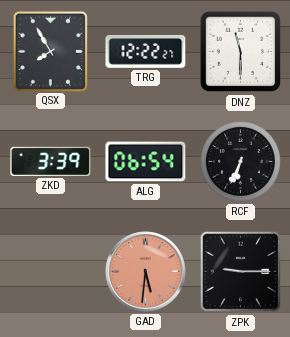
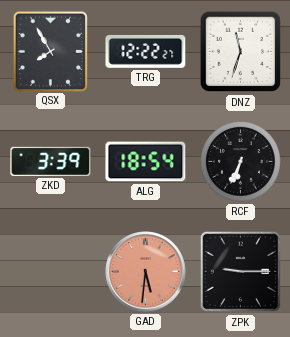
DNZ: 11:30 -> 11:33 (241, 52)
ALG: 06:54 -> 18:54 (146, 162)
